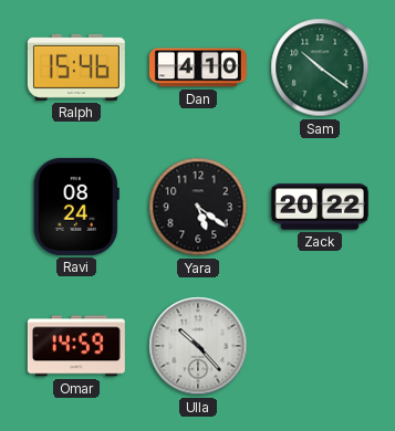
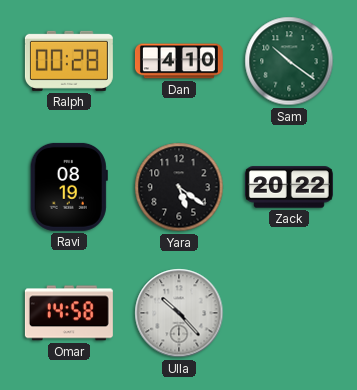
Ralph: 15:46 -> 00:28 (69, 61)
Ravi: 08:24 -> 08:19 (69, 187)
Omar: 14:59 -> 14:58 (69, 313)
